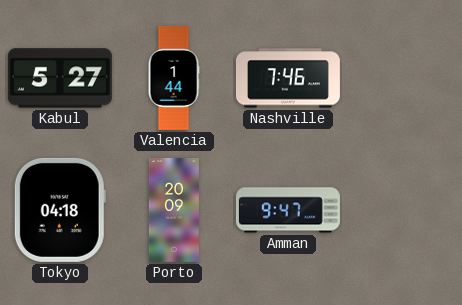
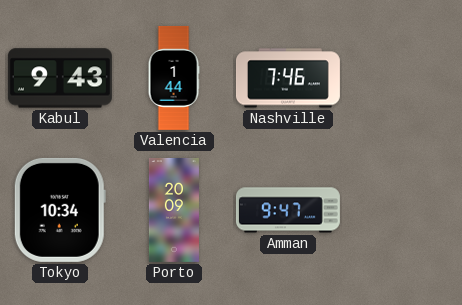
Kabul: 5:27 -> 9:43 (60, 78)
Tokyo: 04:18 -> 10:34 (60, 210)
